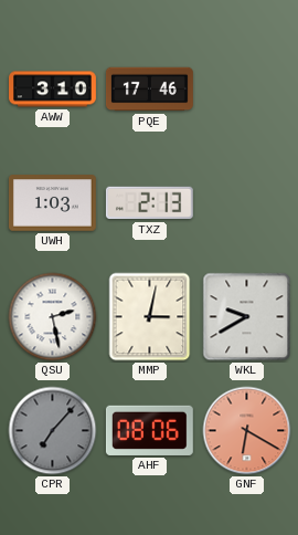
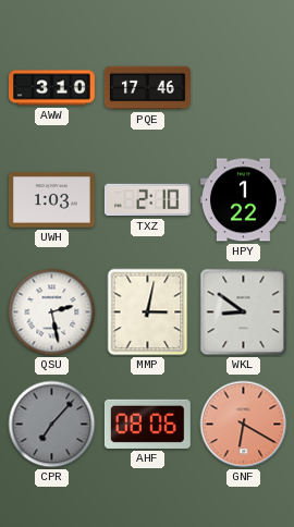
TXZ: 2:13 -> 2:10 (147, 200)
HPY: none -> 1:22 (243, 200)
WKL: 9:40 -> 8:51 (244, 312)
